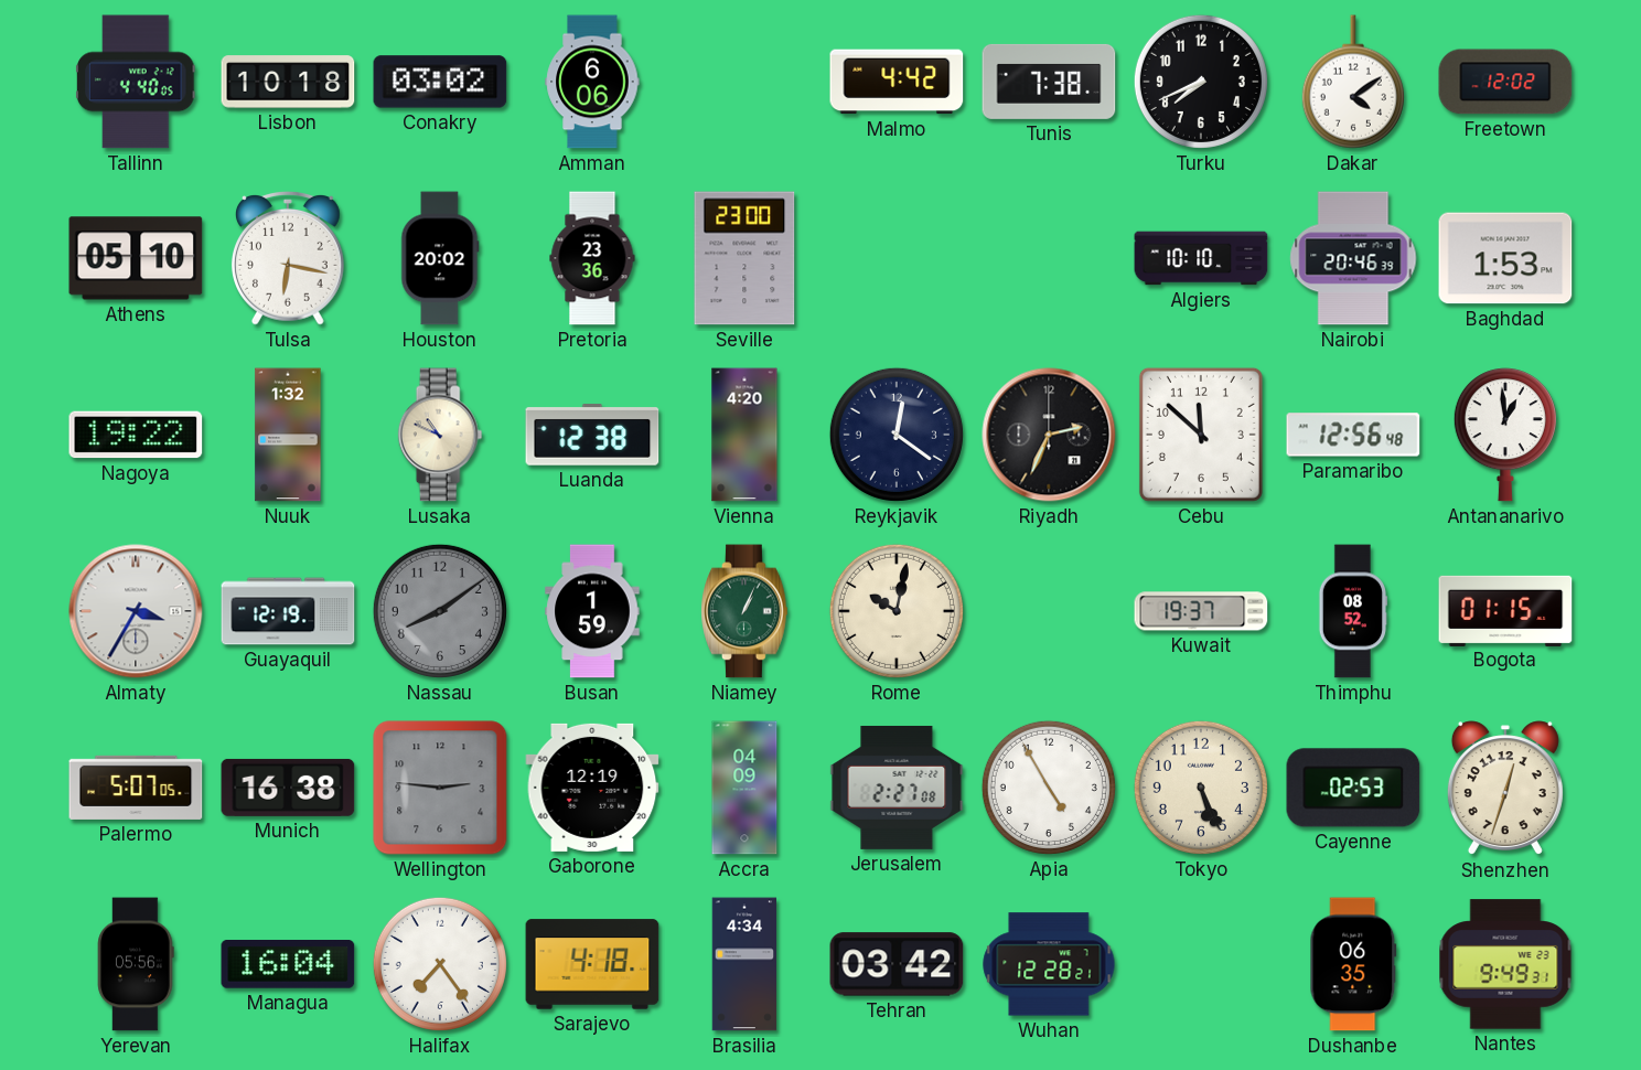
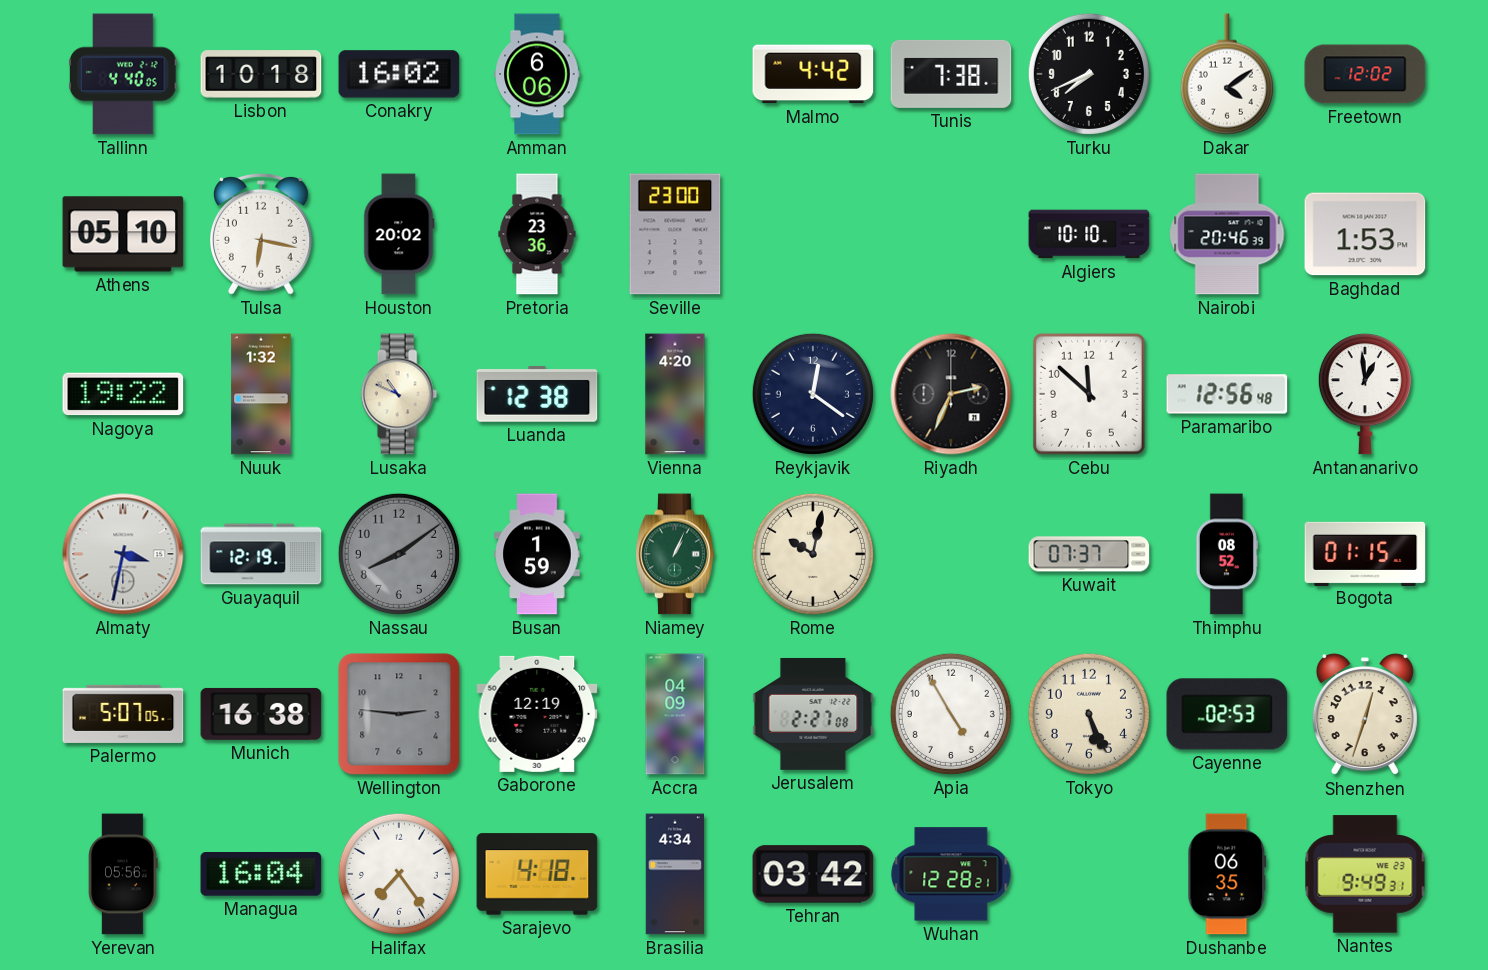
Conakry: 03:02 -> 16:02 (399, 74)
Almaty: 3:35 -> 3:32 (123, 554)
Kuwait: 19:37 -> 07:37 (1089, 554)
